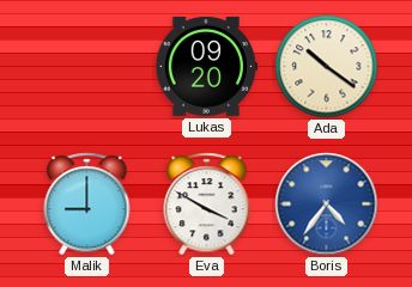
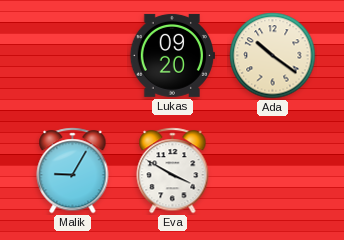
Malik: 9:00 -> 9:05 (73, 171)
Boris: 4:36 -> none (327, 204)
